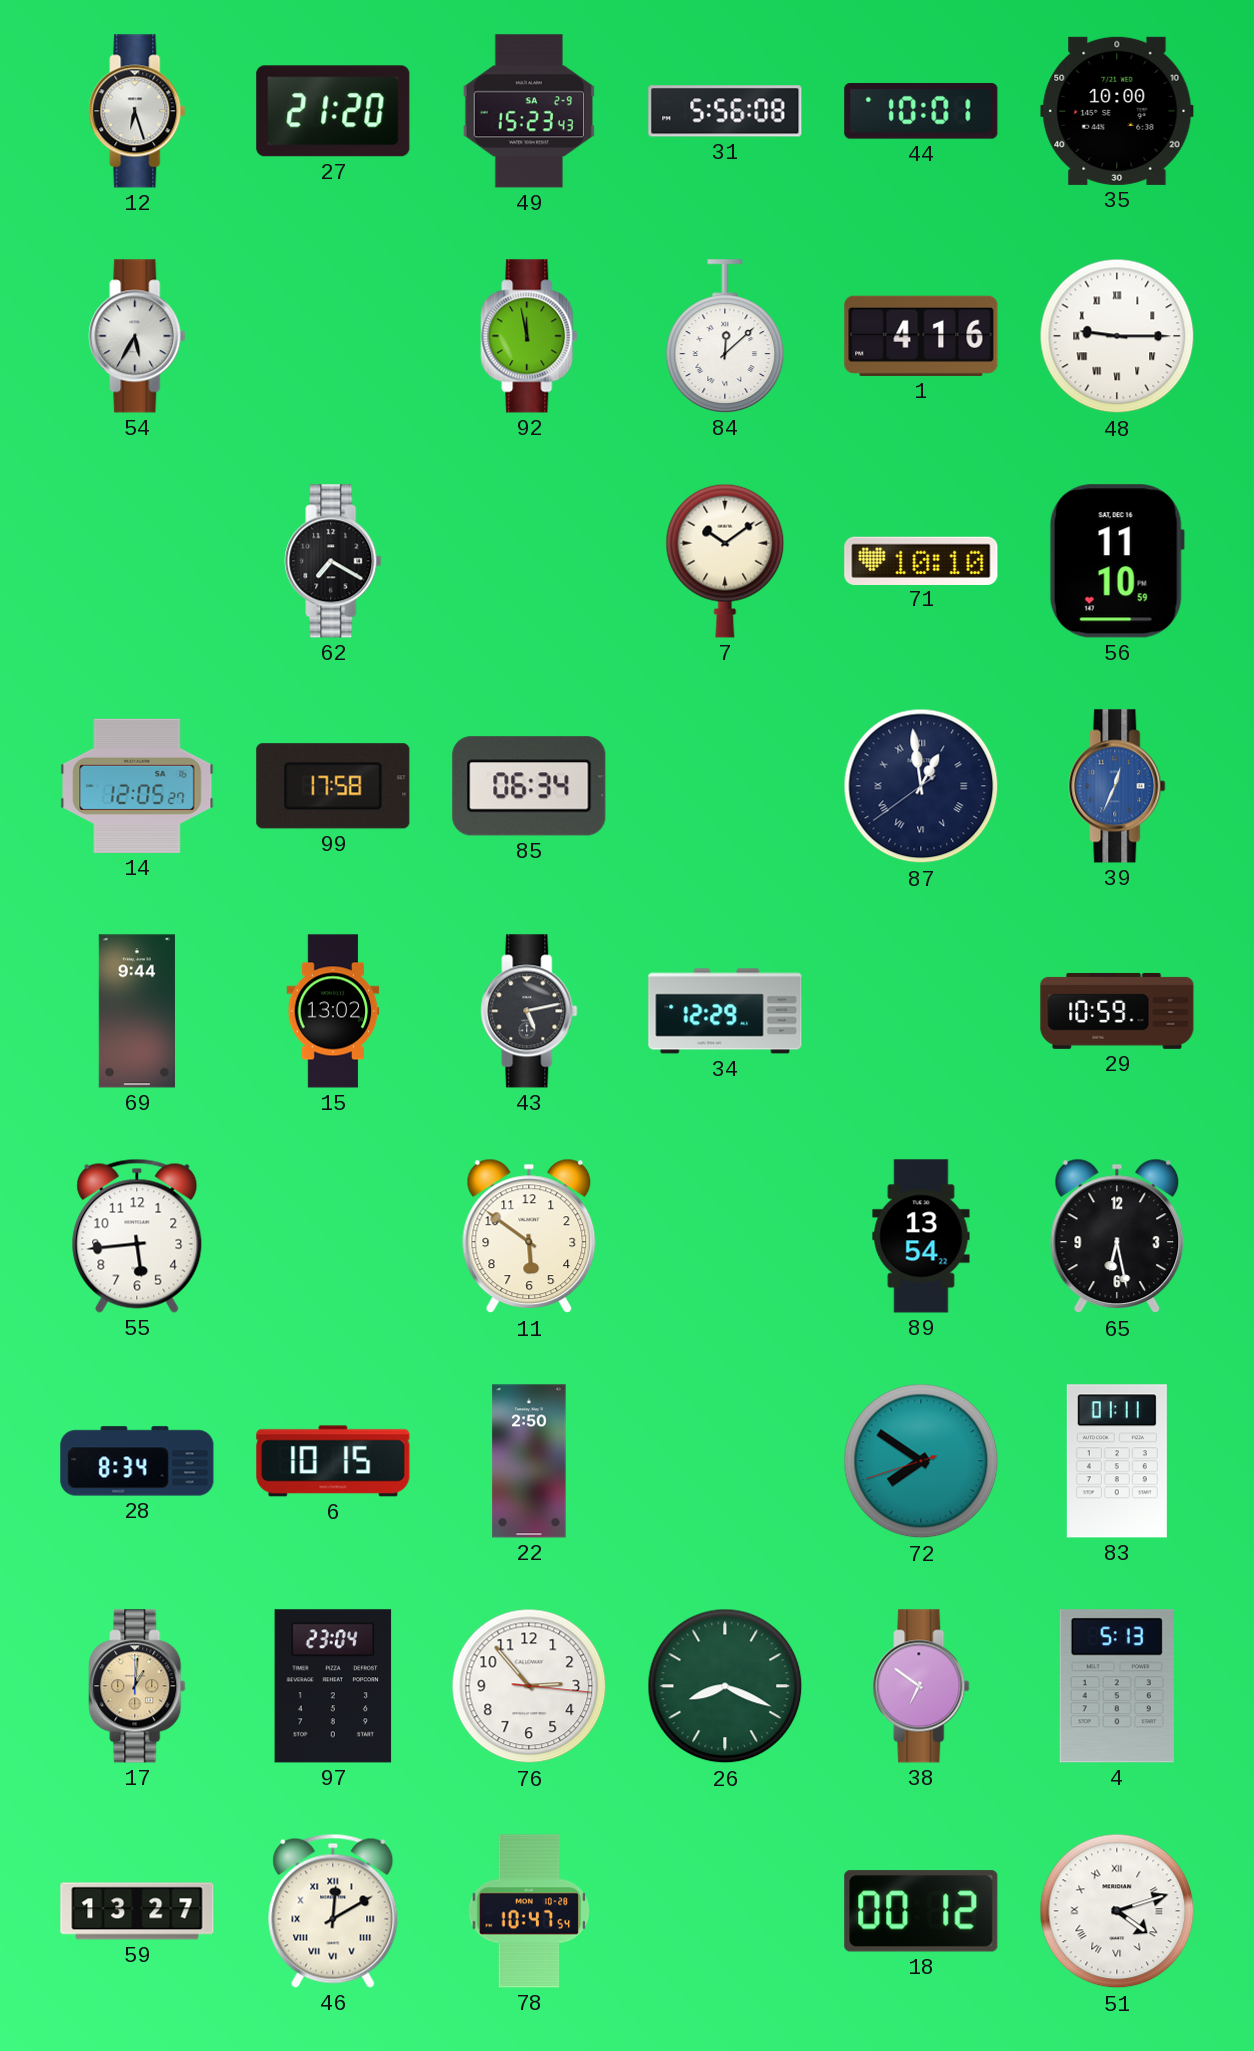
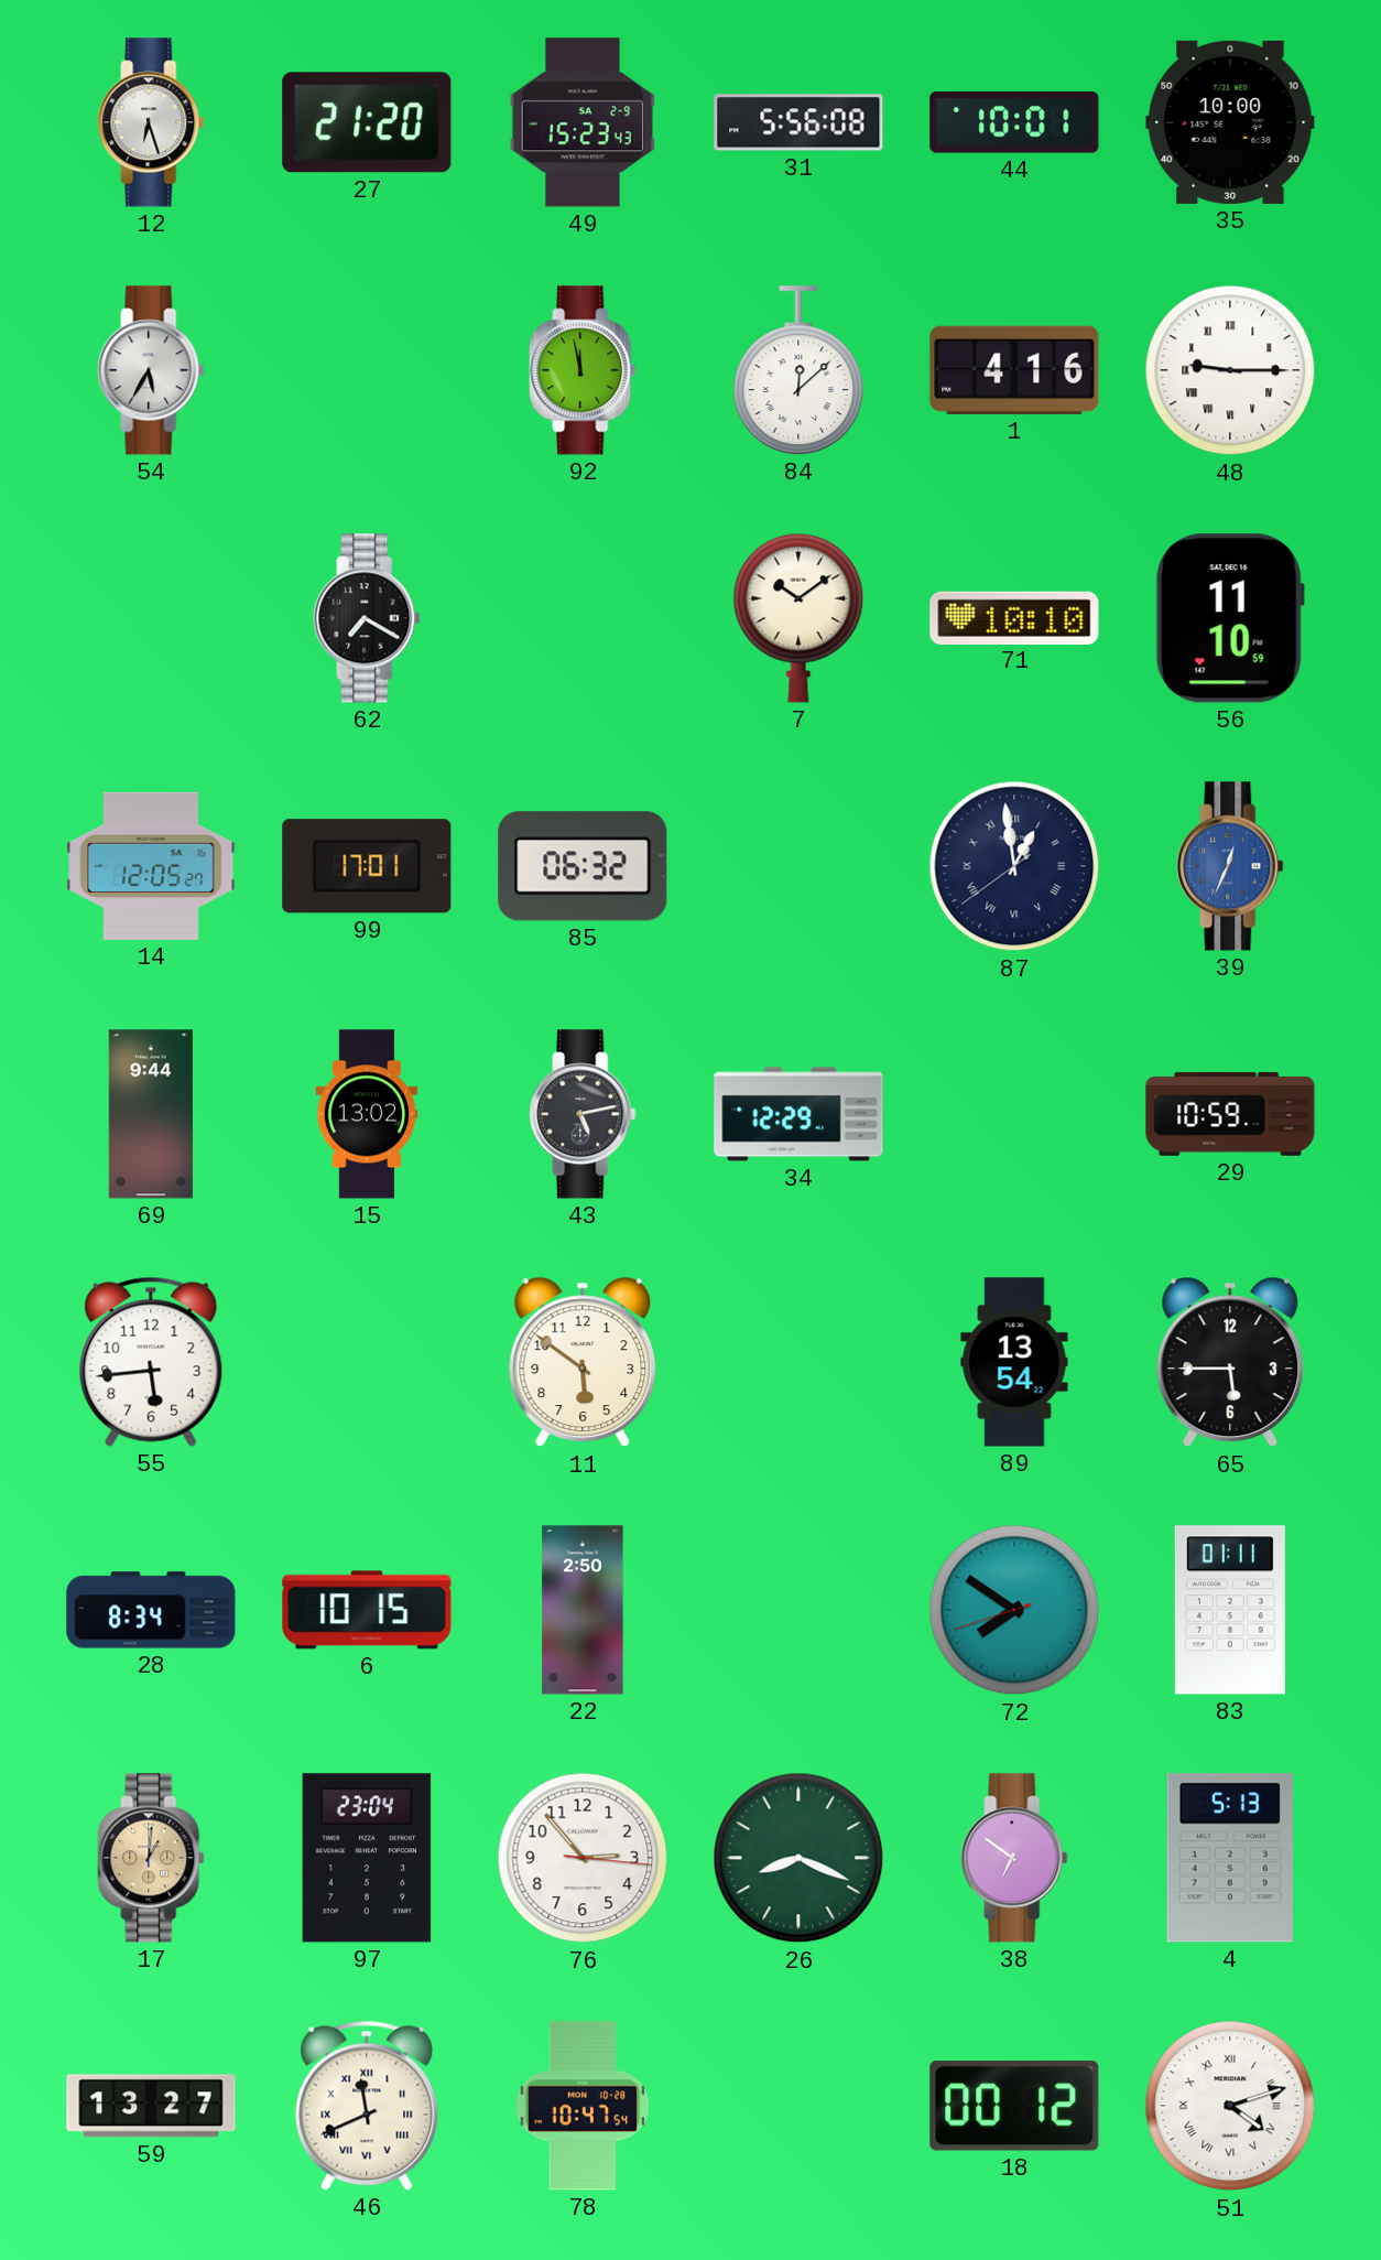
99: 17:58 -> 17:01 (367, 866)
85: 06:34 -> 06:32 (583, 866)
65: 6:28 -> 5:45 (1230, 1362)
46: 12:10 -> 11:41 (367, 2106)
